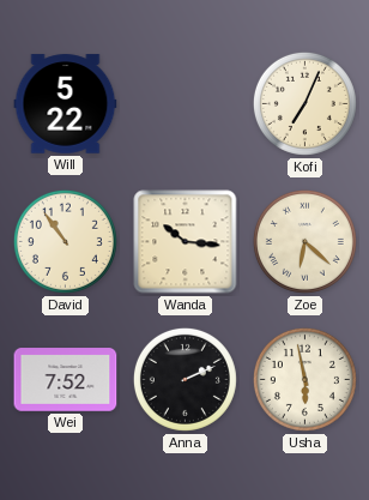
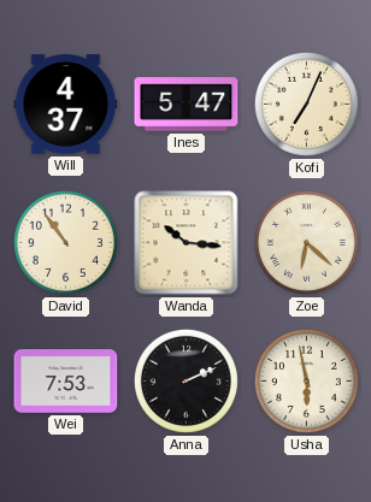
Will: 5:22 -> 4:37 (66, 105)
Ines: none -> 5:47 (187, 105)
Wei: 7:52 -> 7:53 (66, 382)
